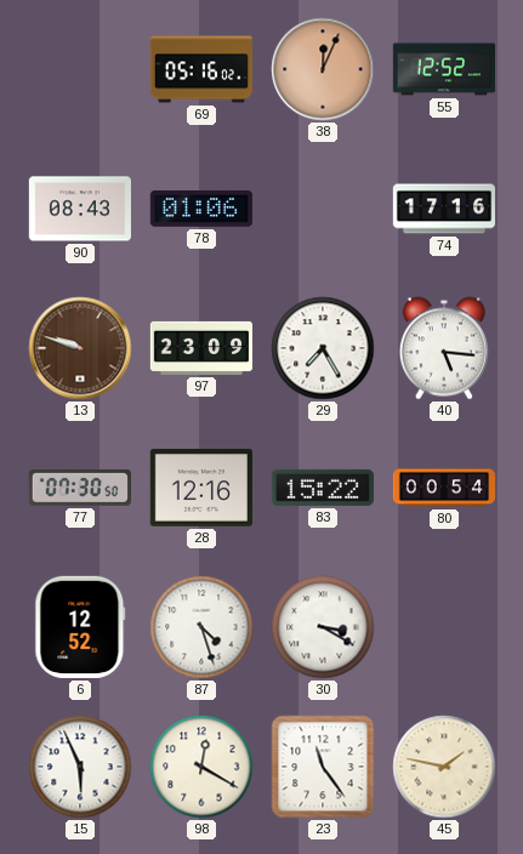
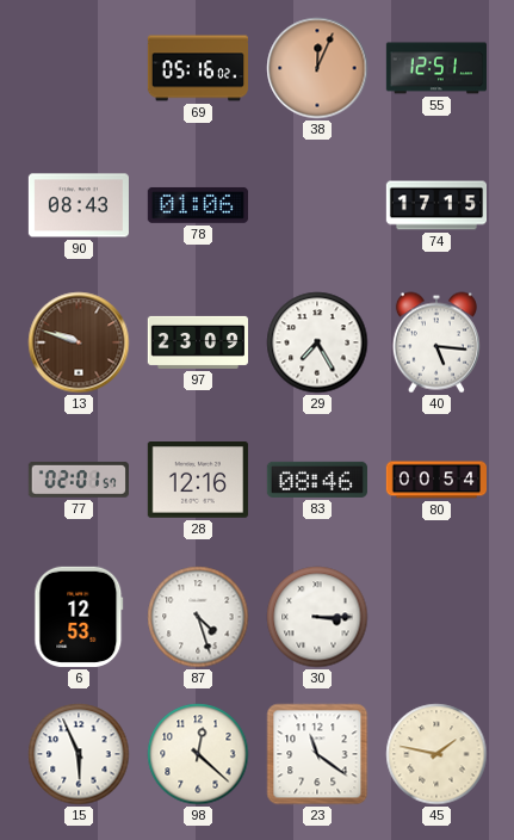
55: 12:52 -> 12:51 (435, 68)
74: 17:16 -> 17:15 (435, 205)
77: 07:30 -> 02:01 (79, 480)
83: 15:22 -> 08:46 (317, 480)
6: 12:52 -> 12:53 (79, 617)
30: 3:20 -> 3:15 (317, 617)
98: 12:20 -> 12:22 (198, 754)
23: 11:24 -> 11:21 (317, 754)
